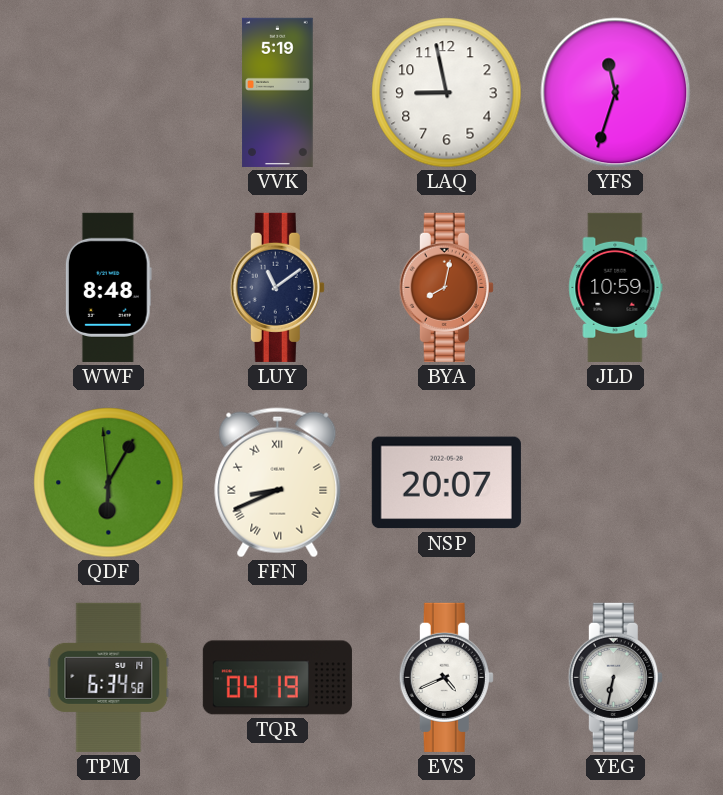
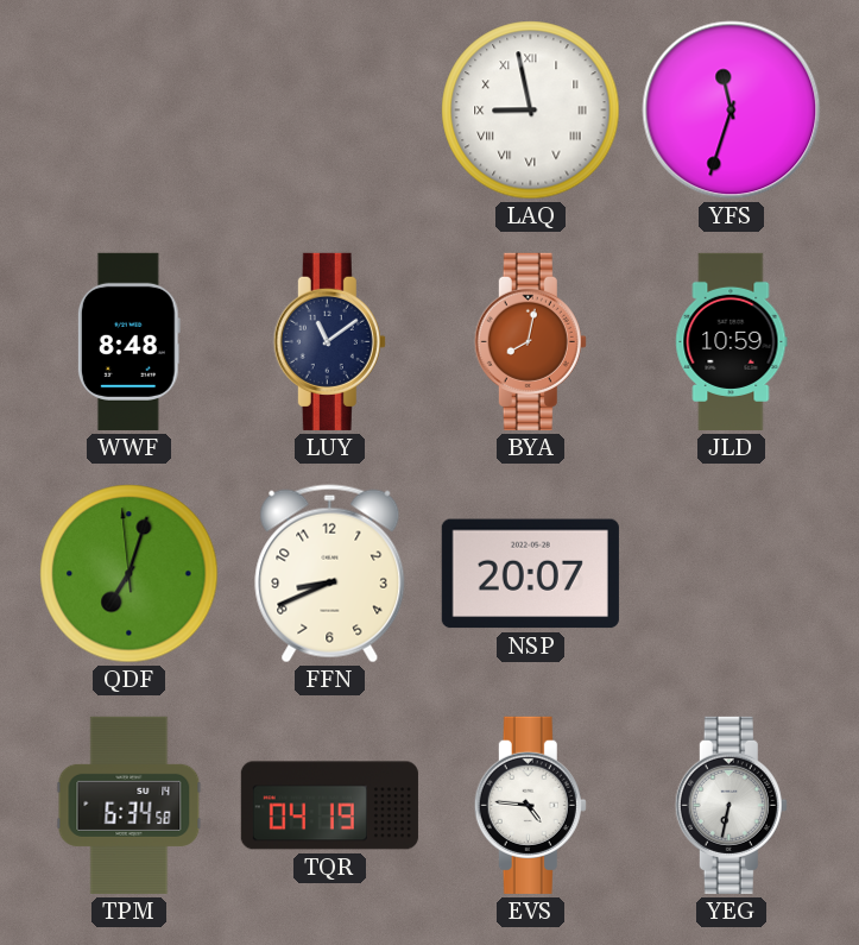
VVK: 5:19 -> none (278, 92)
LAQ numerals: Arabic -> Roman (531, 111)
QDF: 6:04 -> 7:02 (130, 574)
FFN numerals: Roman -> Arabic (330, 574)
EVS: 4:41 -> 4:46 (530, 805)
